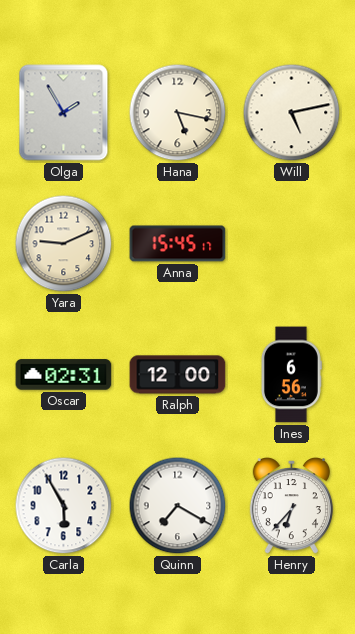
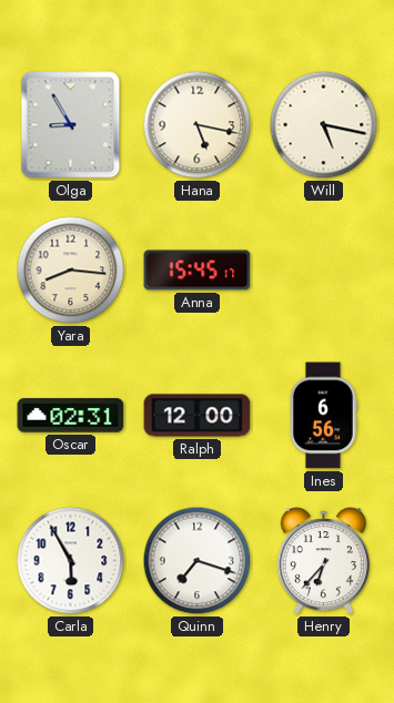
Olga: 1:55 -> 8:55 (71, 125)
Will: 5:13 -> 5:17 (324, 125)
Yara: 9:11 -> 8:16 (71, 271)
Quinn: 7:20 -> 7:18 (198, 561)
